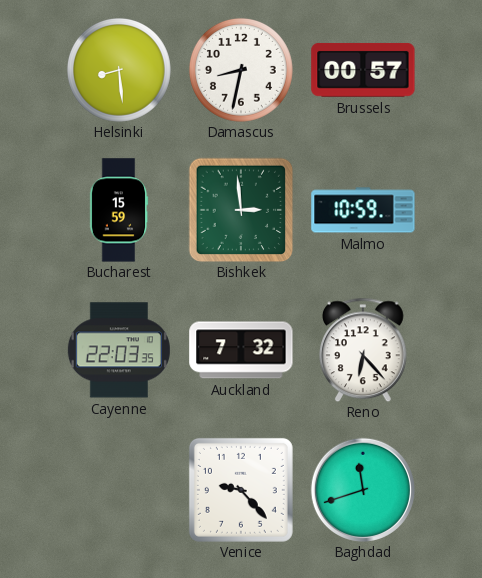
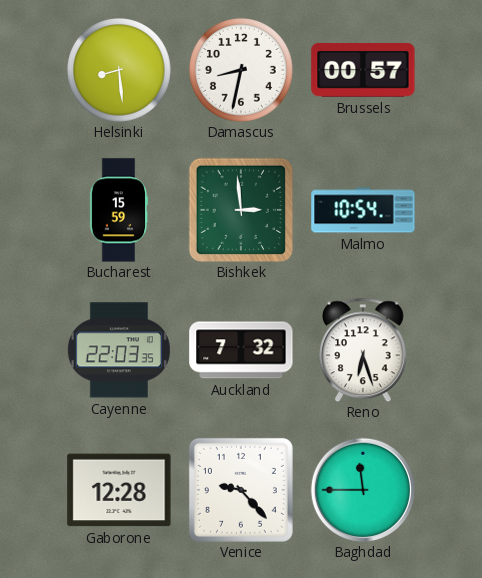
Malmo: 10:59 -> 10:54 (363, 210)
Reno: 6:23 -> 6:27 (363, 350)
Gaborone: none -> 12:28 (119, 490)
Baghdad: 11:42 -> 11:45 (363, 490)
